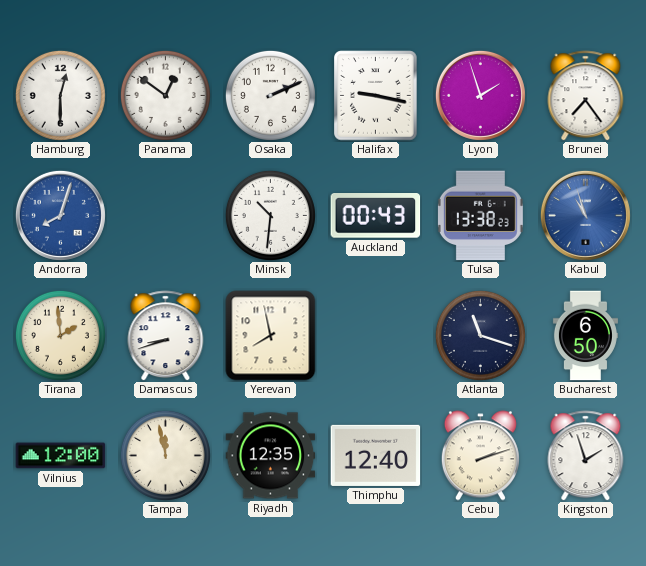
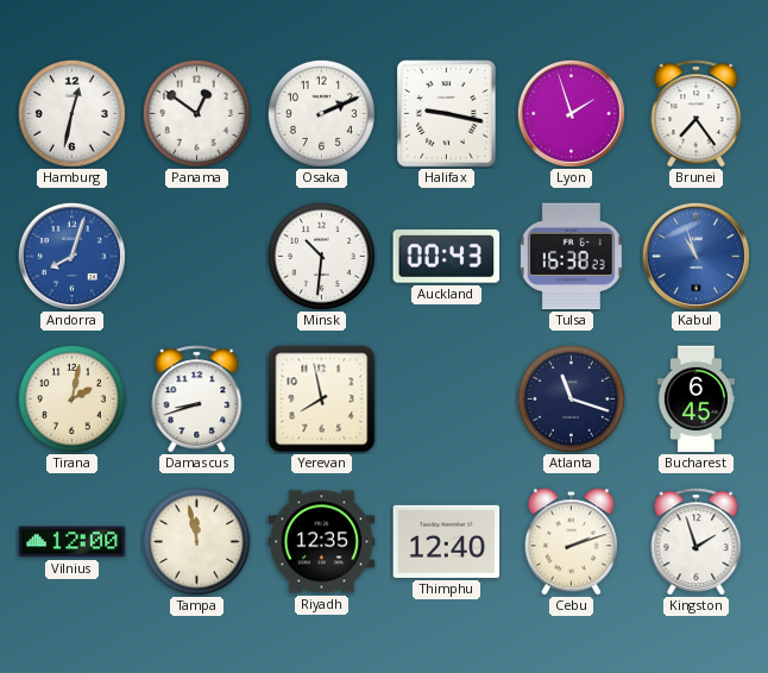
Hamburg: 12:30 -> 12:32 (71, 113)
Tulsa: 13:38 -> 16:38 (571, 257)
Tirana: 1:59 -> 2:02 (71, 398)
Bucharest: 6:50 -> 6:45 (695, 400)
